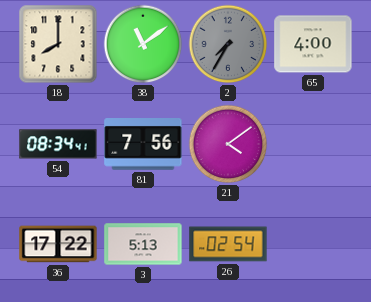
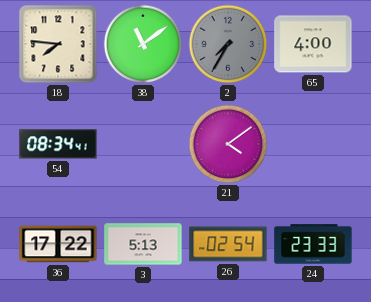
18: 8:00 -> 7:46 (58, 44)
81: 7:56 -> none (143, 145)
24: none -> 23:33 (313, 244)
